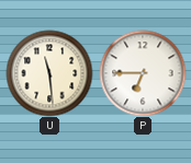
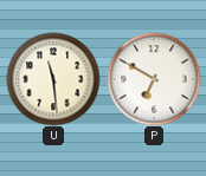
P: 6:45 -> 6:50 (154, 79)
